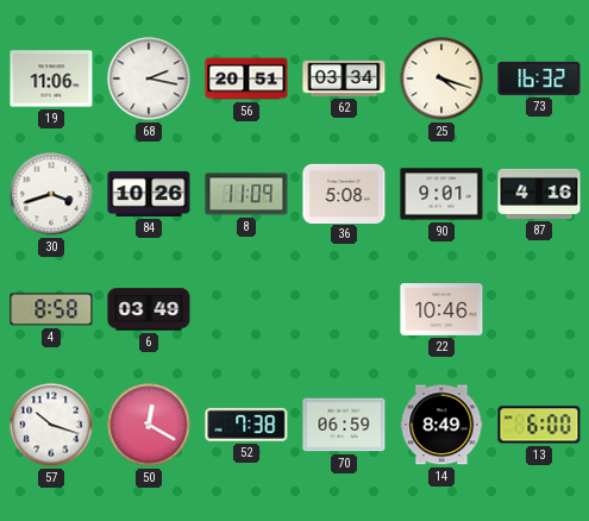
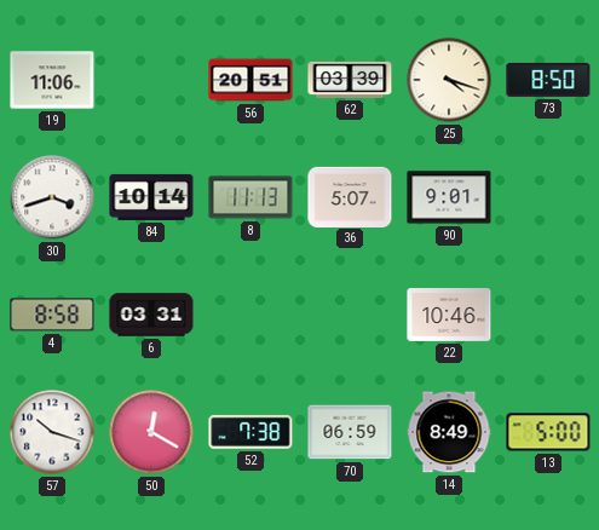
68: 2:17 -> none (149, 79)
62: 03:34 -> 03:39 (350, 80)
73: 16:32 -> 8:50 (548, 80)
84: 10:26 -> 10:14 (151, 197)
8: 11:09 -> 11:13 (250, 197)
36: 5:08 -> 5:07 (350, 196)
87: 4:16 -> none (539, 194)
6: 03:49 -> 03:31 (151, 315)
13: 6:00 -> 5:00 (548, 432)
